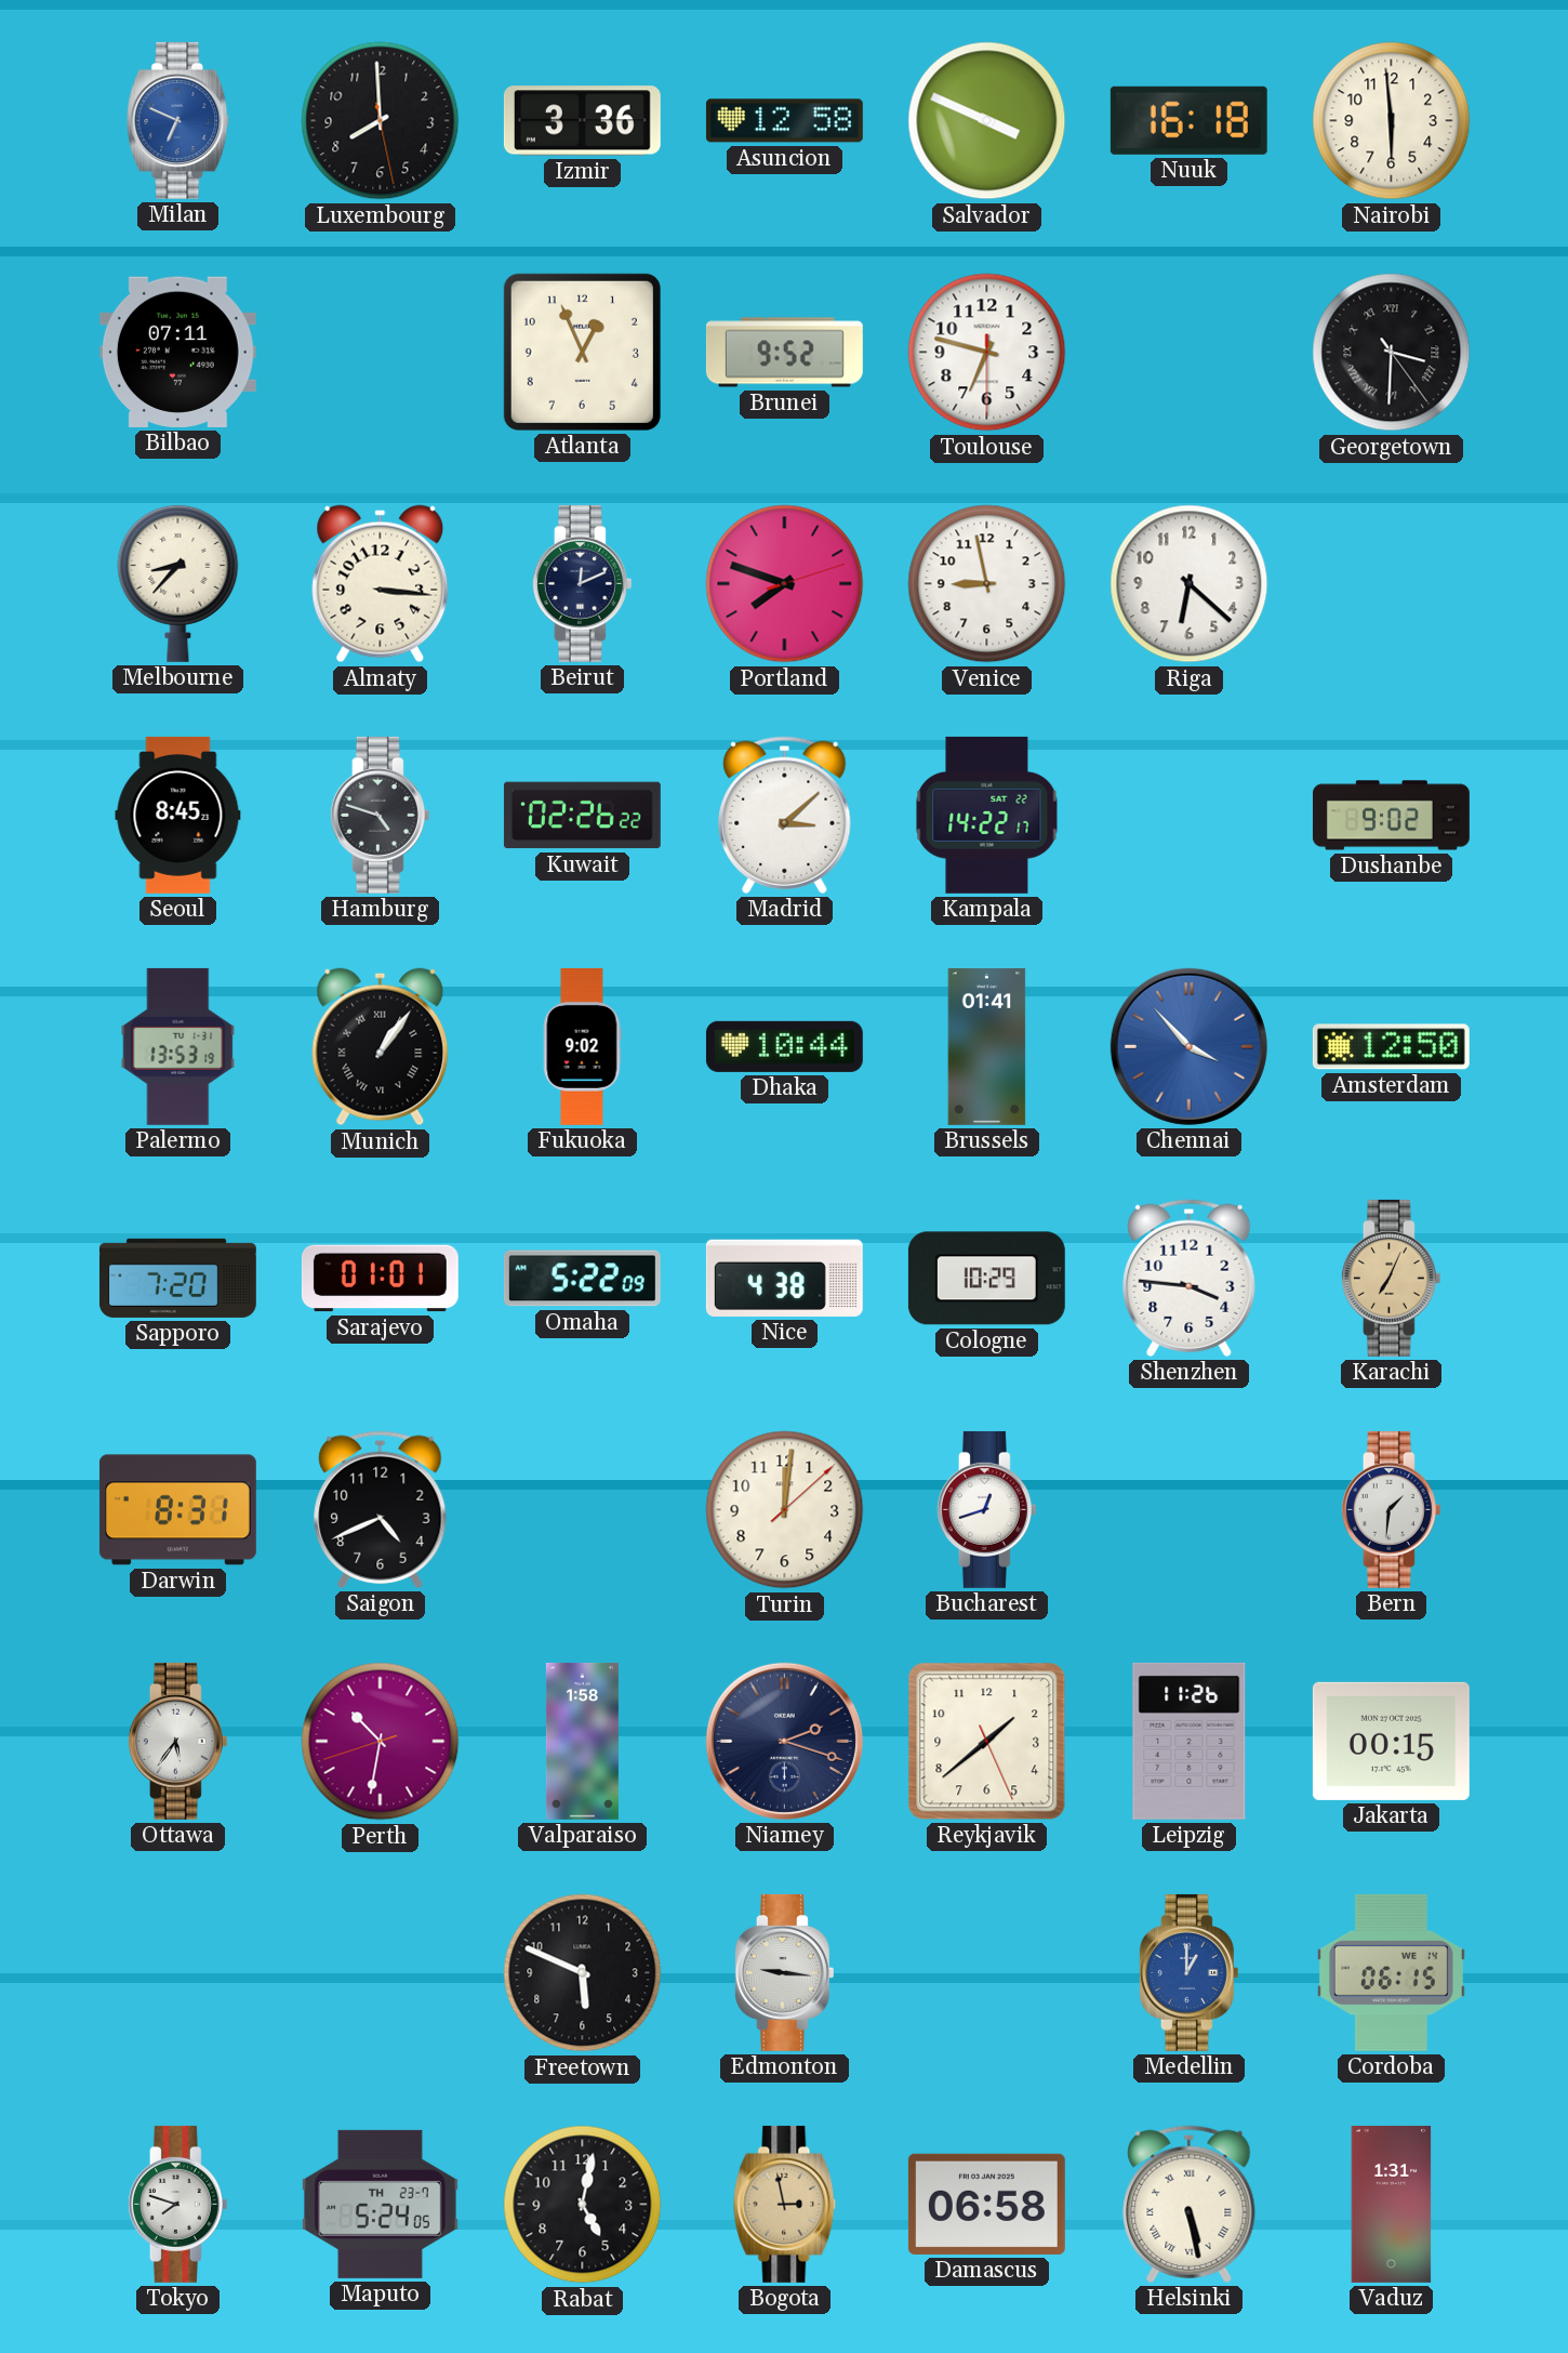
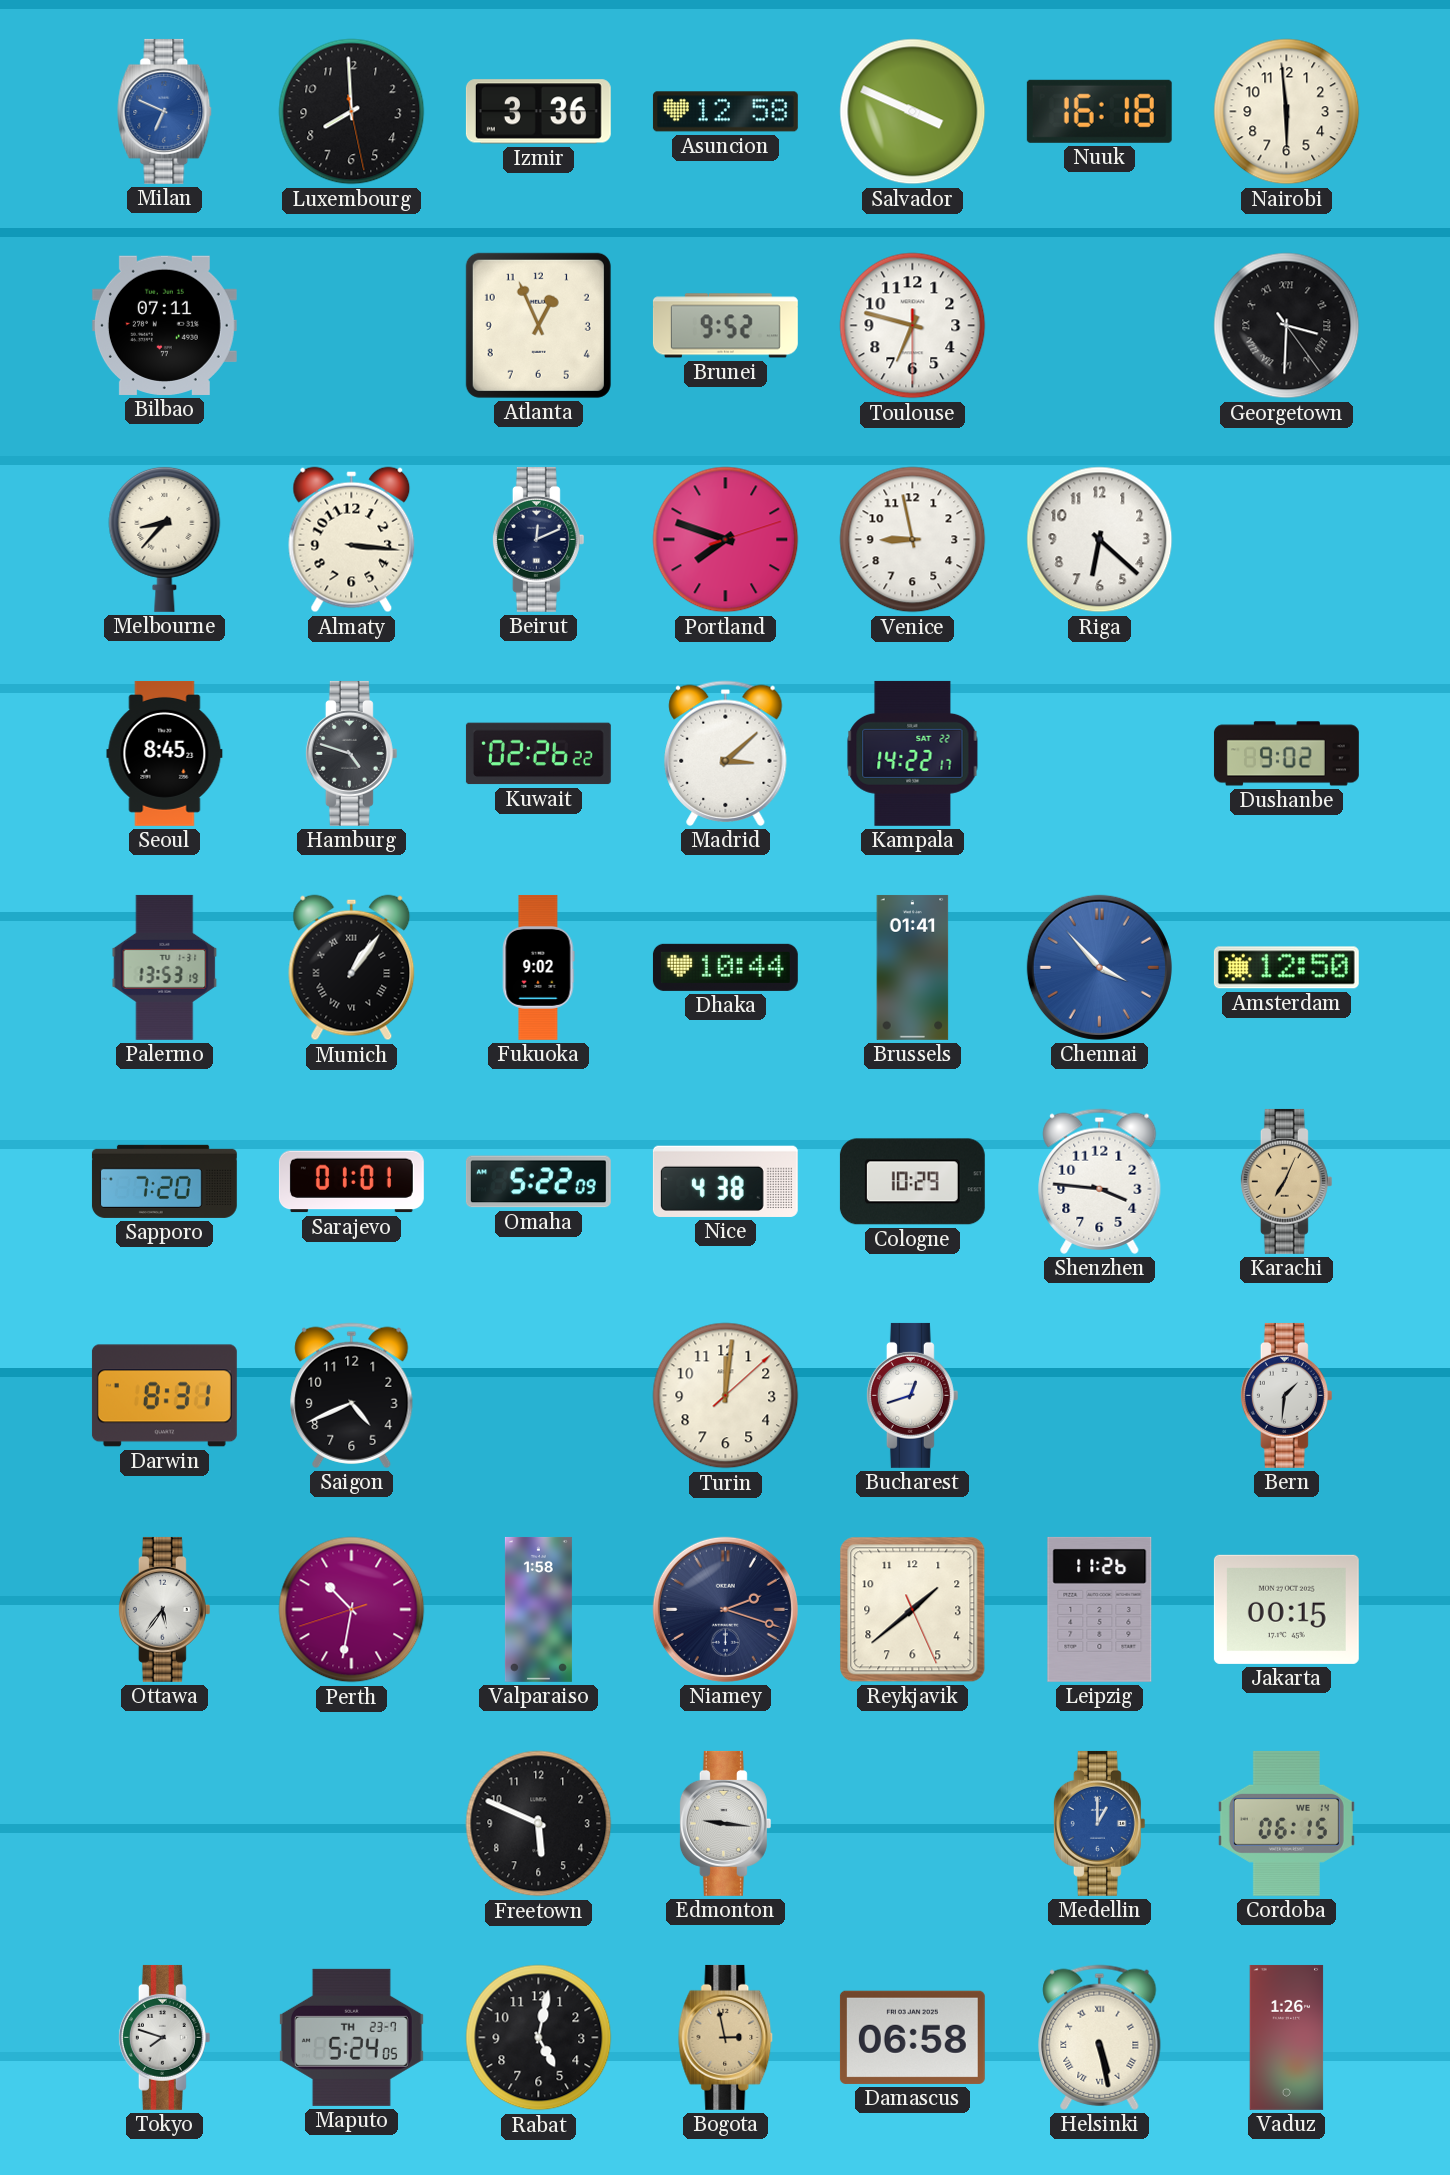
Vaduz: 1:31 -> 1:26 (1287, 2037)
